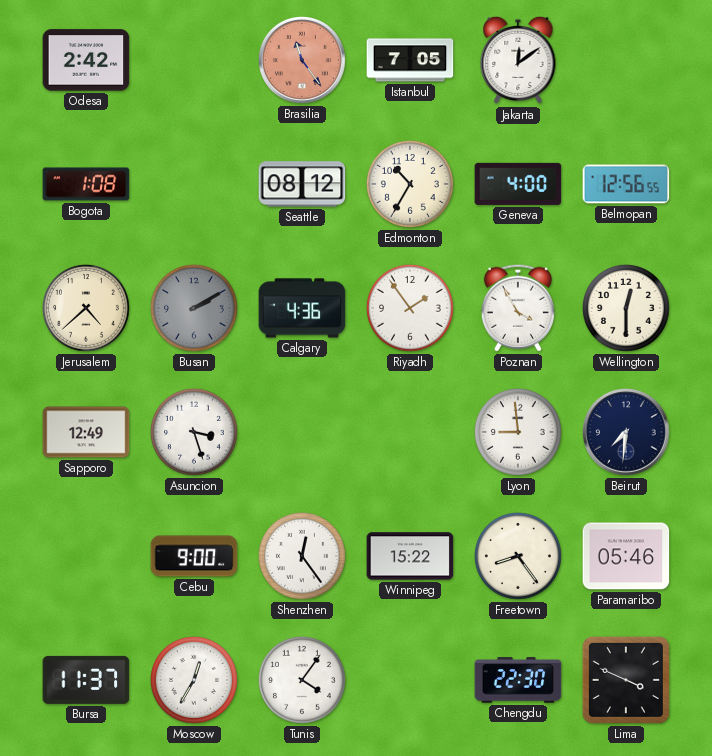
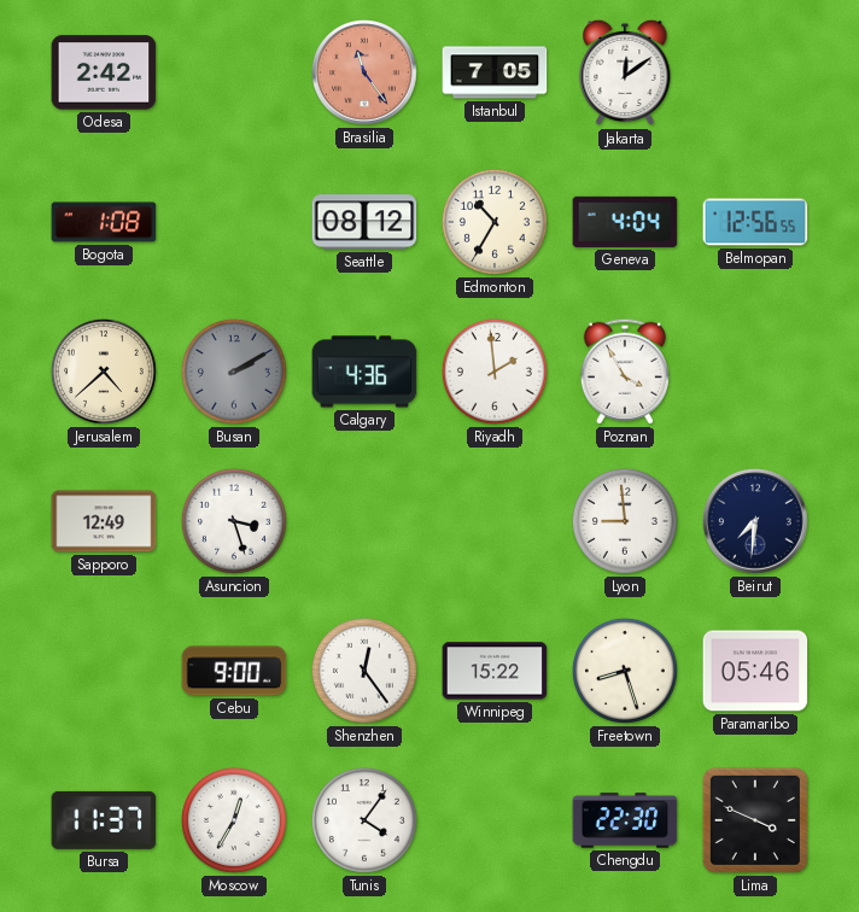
Geneva: 4:00 -> 4:04 (625, 222)
Riyadh: 1:54 -> 1:59 (495, 372)
Wellington: 12:30 -> none (626, 308)
Freetown: 8:24 -> 8:27 (625, 671)
